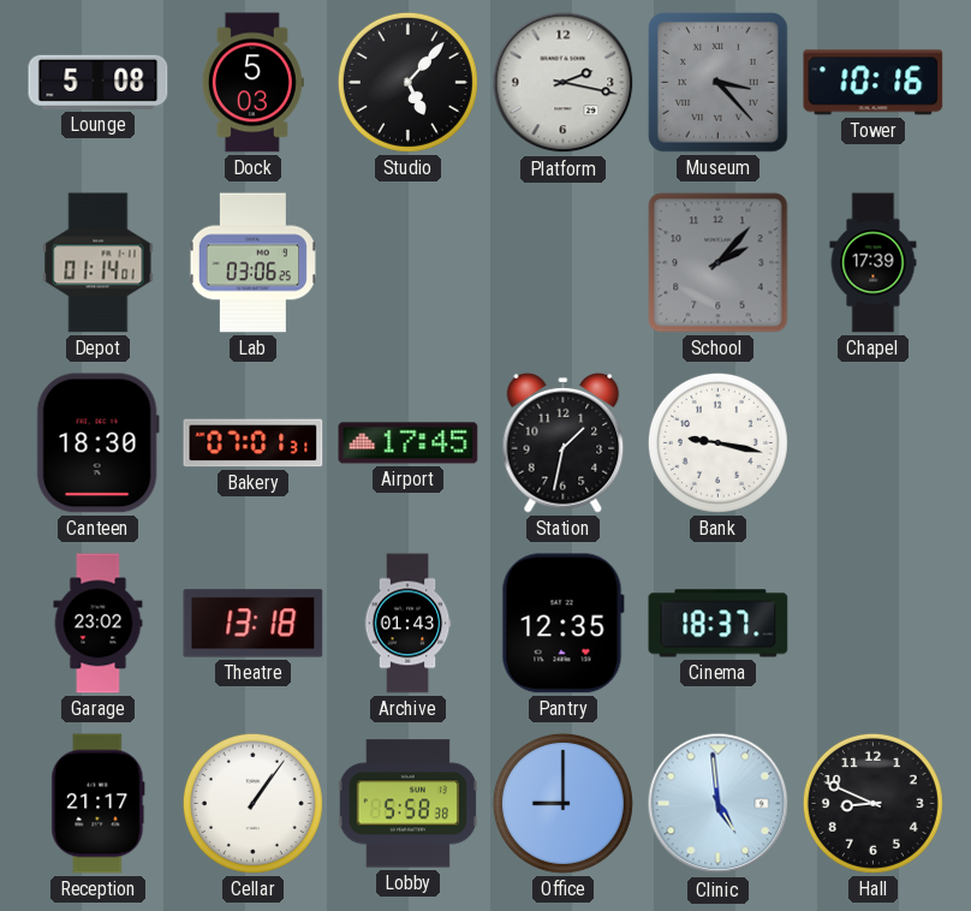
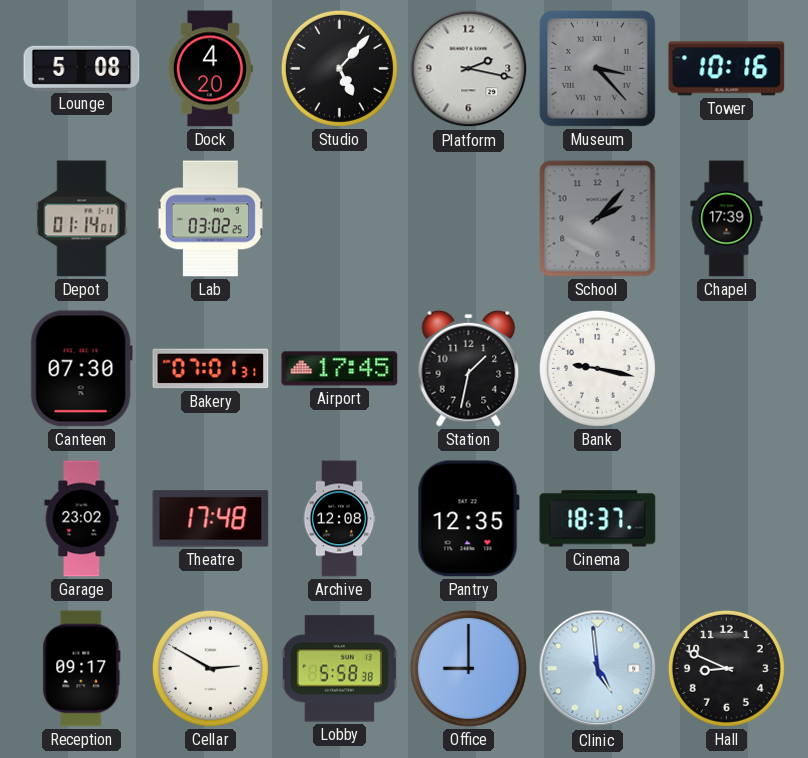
Dock: 5:03 -> 4:20 (210, 69)
Lab: 03:06 -> 03:02 (210, 219)
Canteen: 18:30 -> 07:30 (81, 369)
Theatre: 13:18 -> 17:48 (211, 519)
Archive: 01:43 -> 12:08 (339, 519)
Reception: 21:17 -> 09:17 (82, 669)
Cellar: 1:06 -> 2:50 (210, 668)
